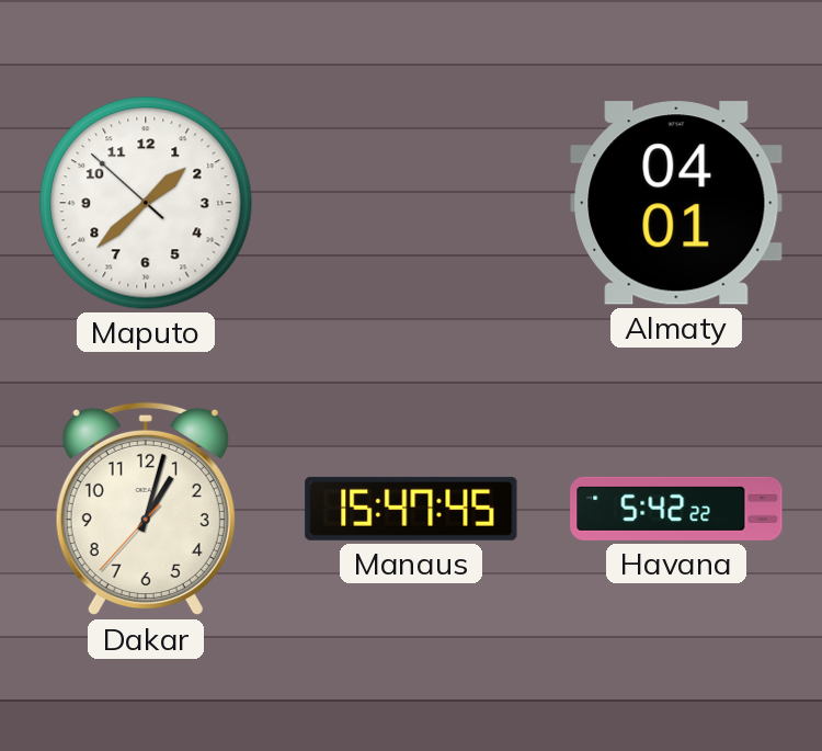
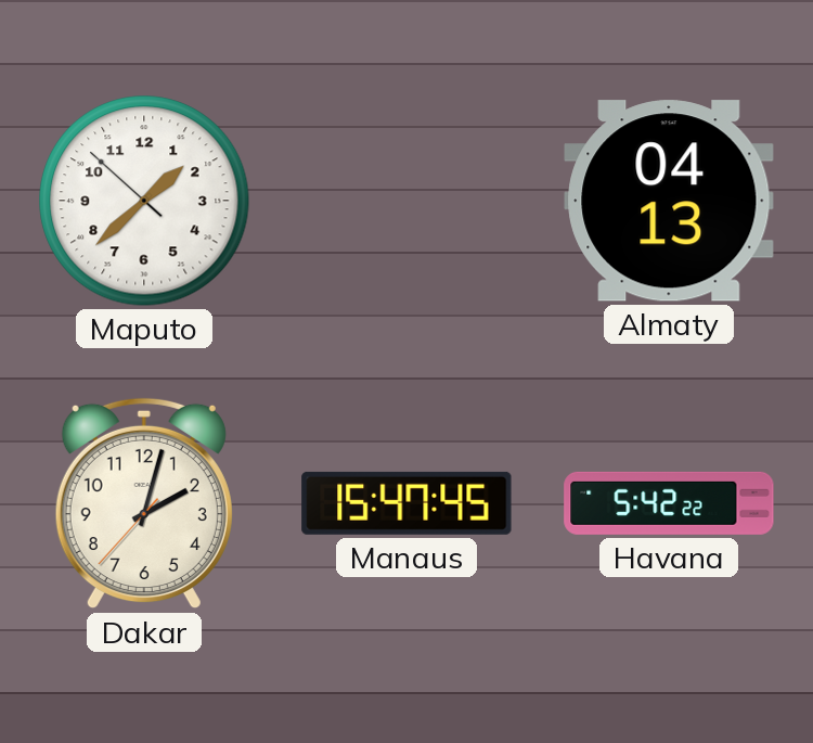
Almaty: 04:01 -> 04:13 (669, 201)
Dakar: 1:02 -> 2:02 (144, 503)
